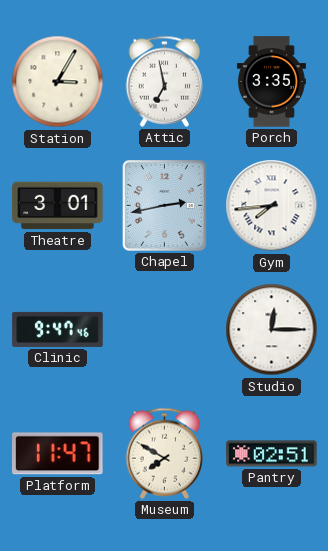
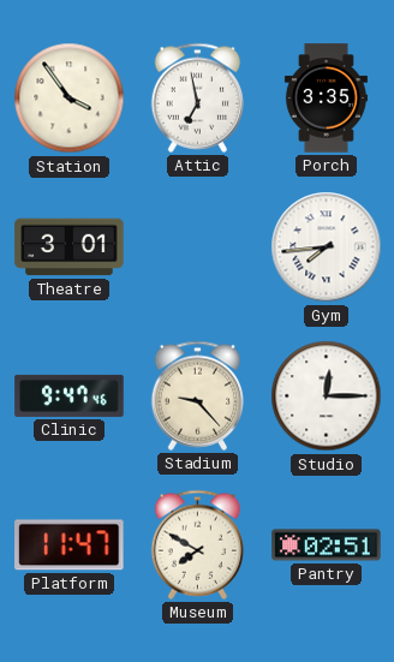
Station: 3:05 -> 3:54 (70, 99)
Chapel: 2:43 -> none (164, 205)
Stadium: none -> 9:23 (197, 395)
